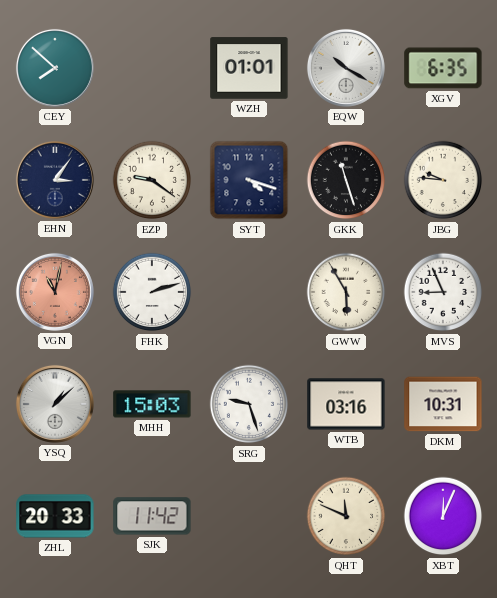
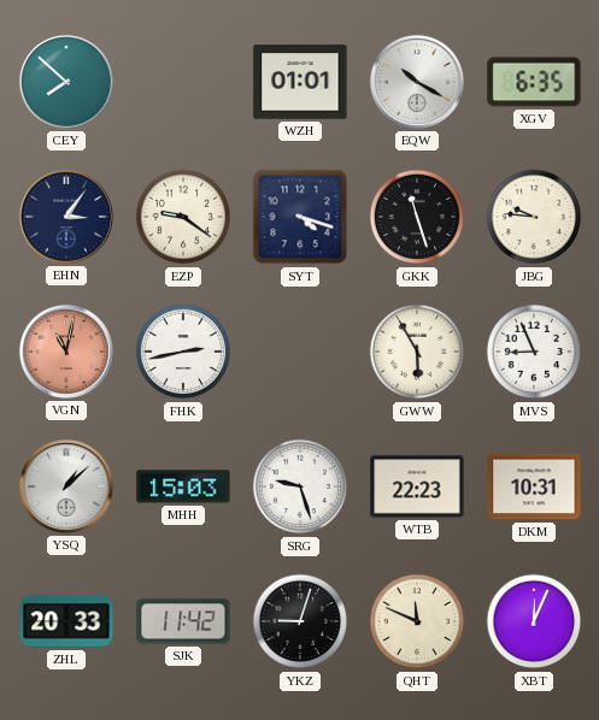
FHK: 2:12 -> 2:43 (183, 352)
WTB: 03:16 -> 22:23 (417, 486)
YKZ: none -> 9:03 (300, 621)
